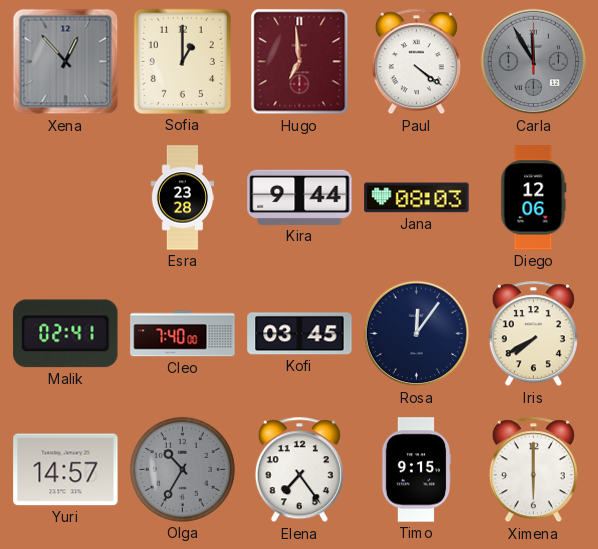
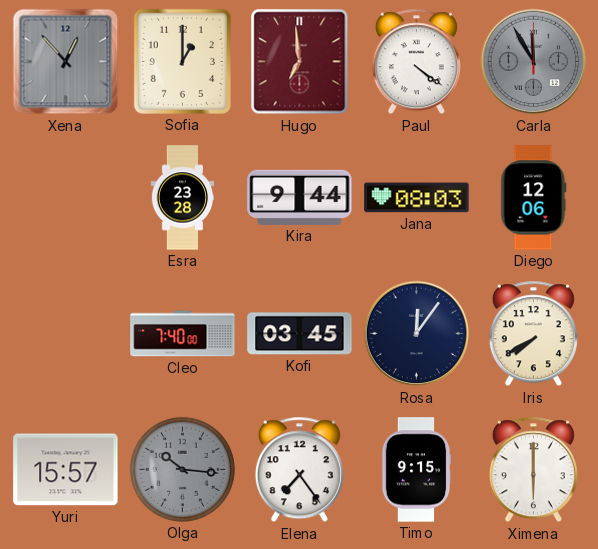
Malik: 02:41 -> none (66, 334)
Yuri: 14:57 -> 15:57 (66, 470)
Olga: 10:35 -> 10:16 (182, 469)
